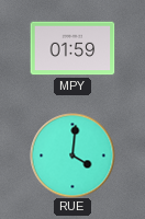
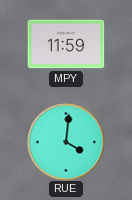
MPY: 01:59 -> 11:59 (66, 44)
